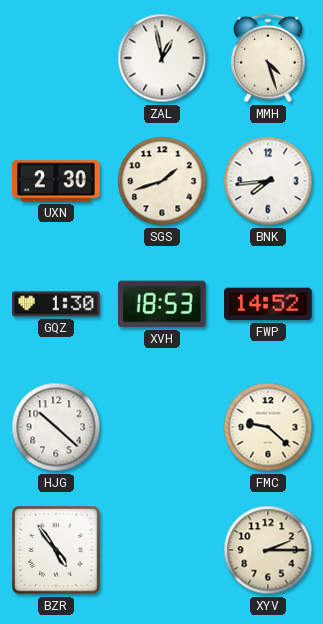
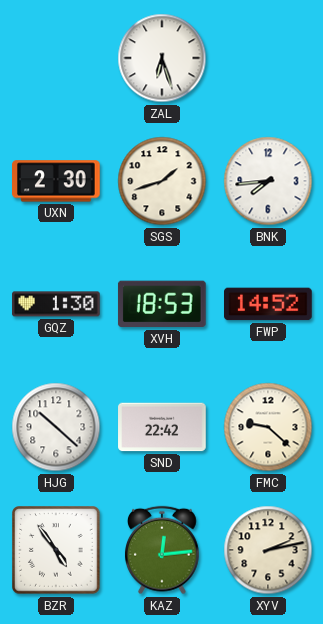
ZAL: 12:58 -> 6:27 (162, 58)
MMH: 4:27 -> none (268, 58)
SND: none -> 22:42 (162, 427)
KAZ: none -> 12:14 (162, 550)
XYV: 2:15 -> 2:13 (268, 550)
